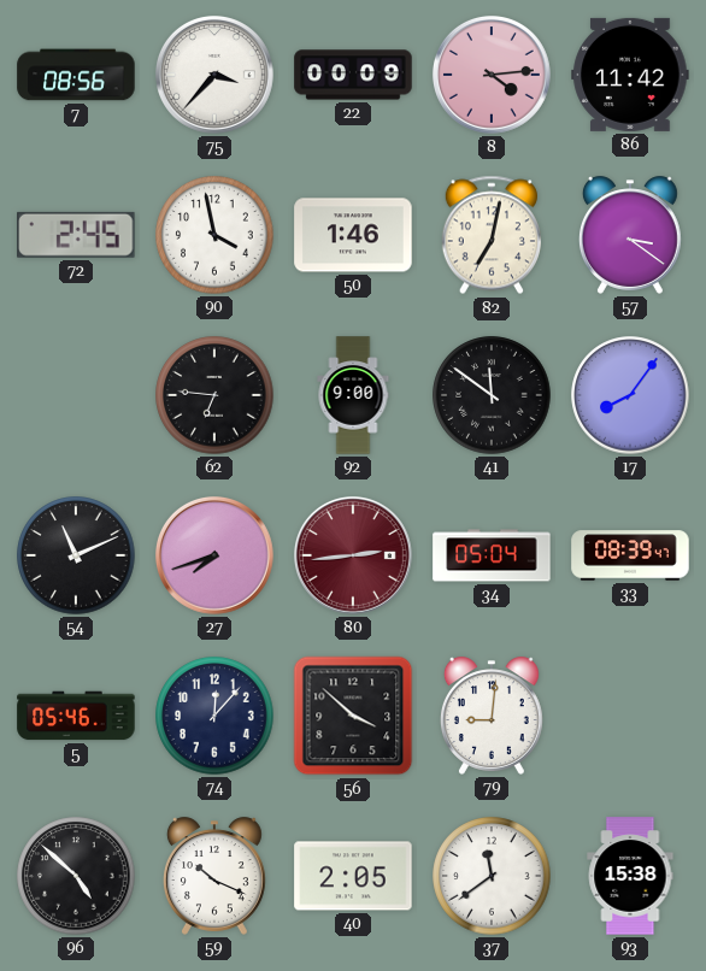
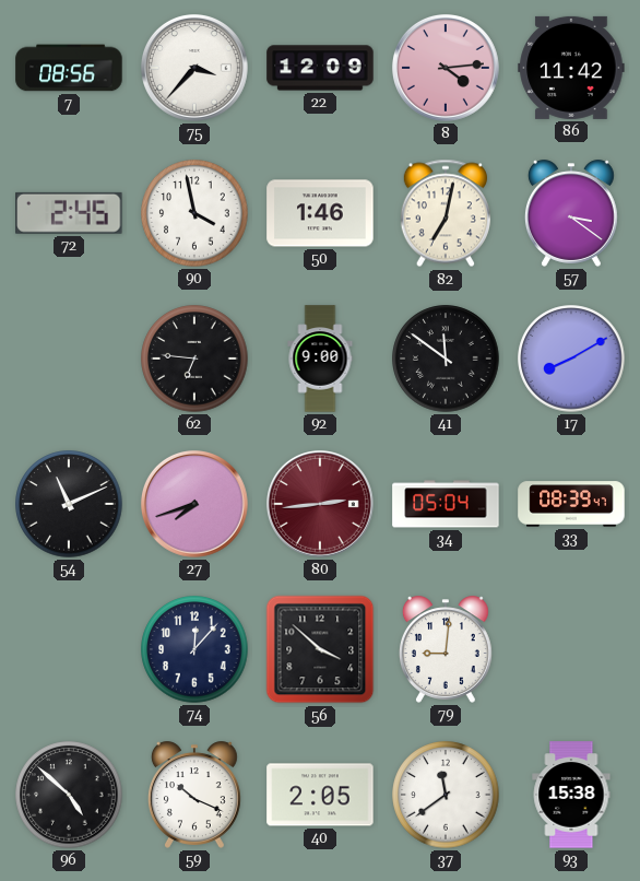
22: 00:09 -> 12:09 (320, 68)
17: 8:06 -> 8:10 (571, 359)
5: 05:46 -> none (76, 716)
